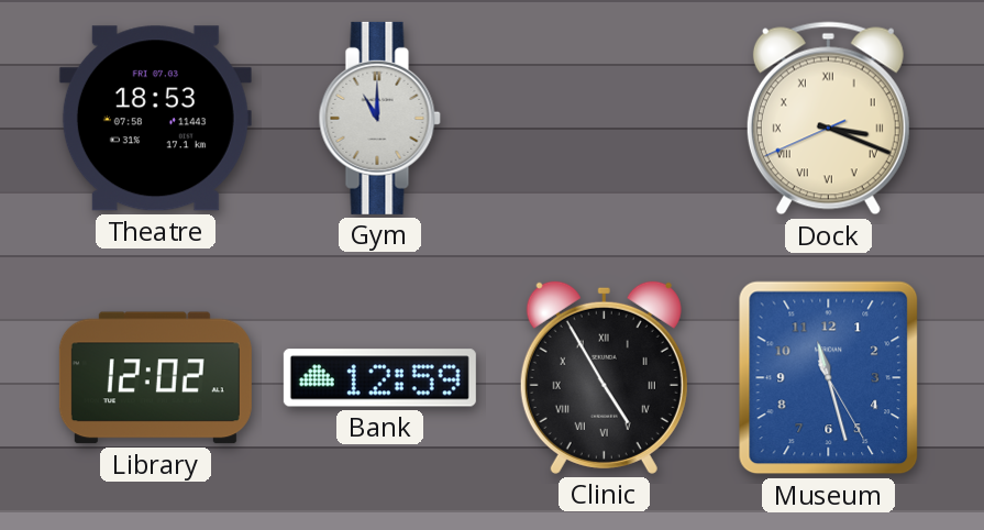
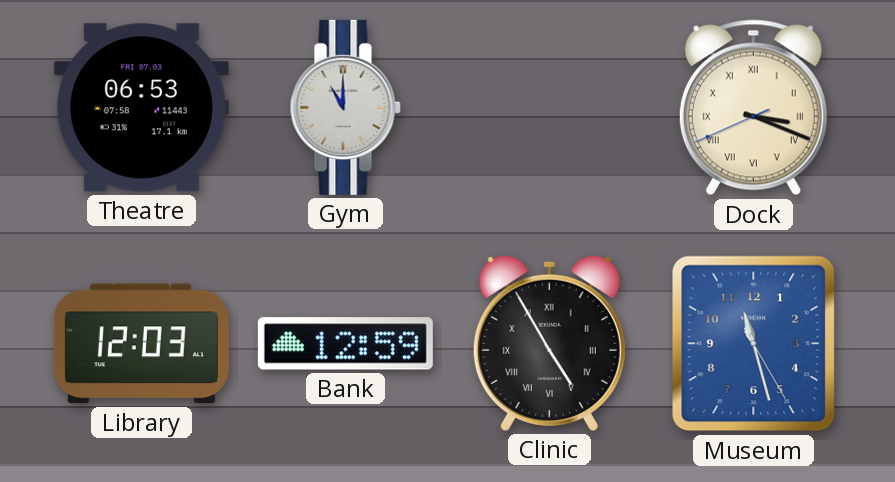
Theatre: 18:53 -> 06:53 (141, 108)
Library: 12:02 -> 12:03 (141, 344)
